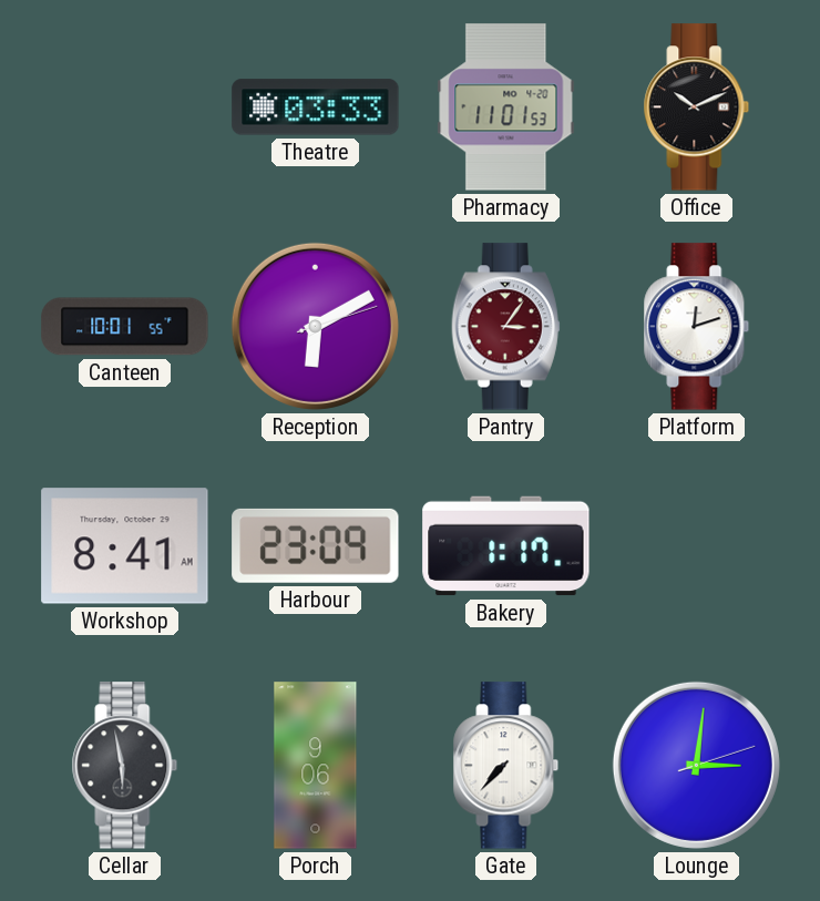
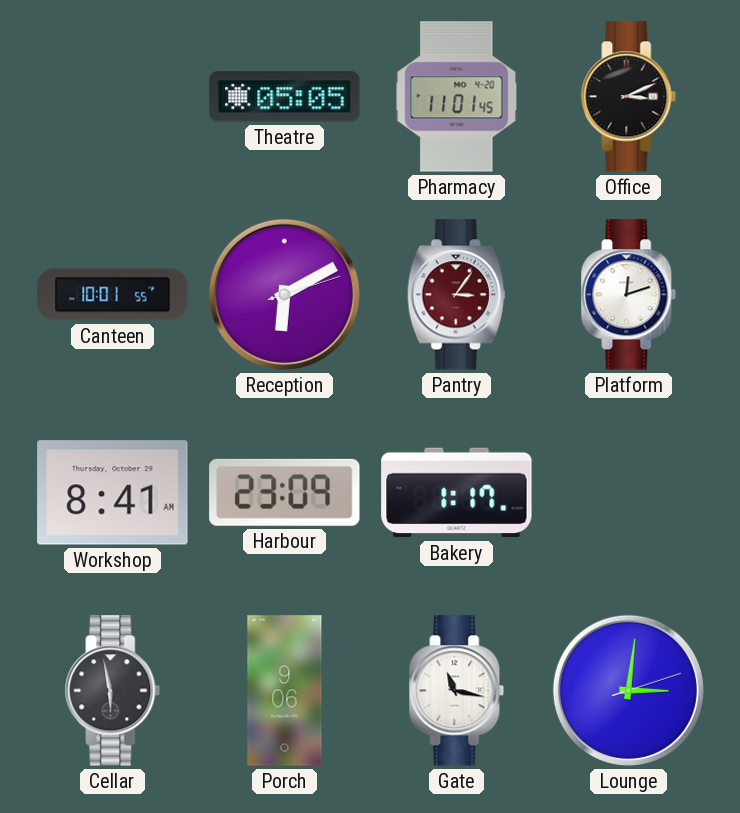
Theatre: 03:33 -> 05:05 (285, 97)
Pharmacy: 11:01:53 -> 11:01:45 (457, 97)
Office: 10:11 -> 3:11 (629, 97)
Gate: 7:37 -> 11:17 (457, 691)
